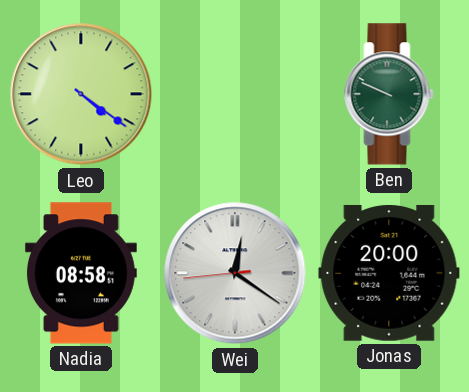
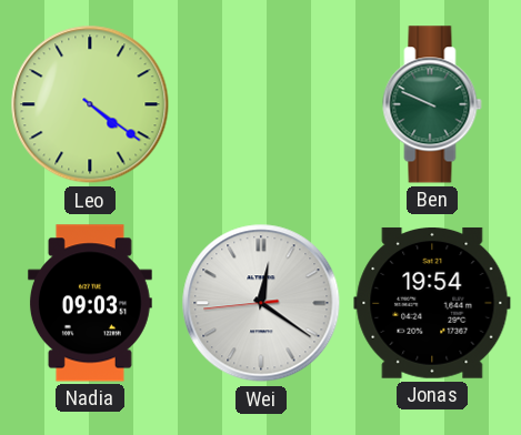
Nadia: 08:58 -> 09:03 (90, 303)
Jonas: 20:00 -> 19:54 (432, 303)
